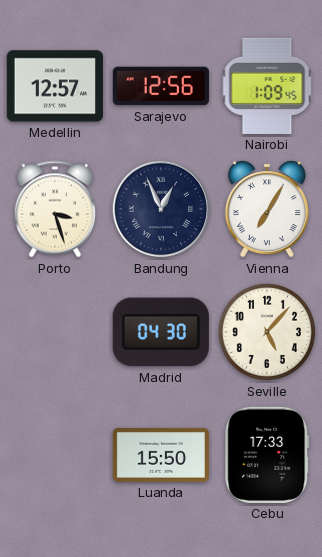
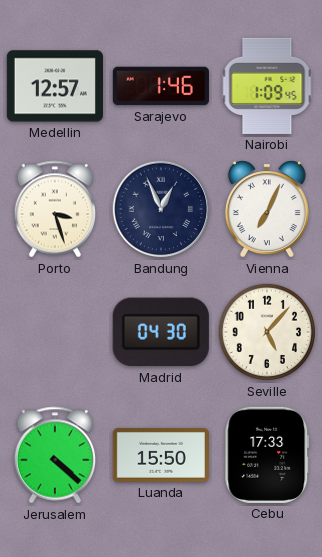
Sarajevo: 12:56 -> 1:46 (161, 86)
Vienna: 7:05 -> 7:04 (267, 209)
Jerusalem: none -> 4:22 (55, 455)
